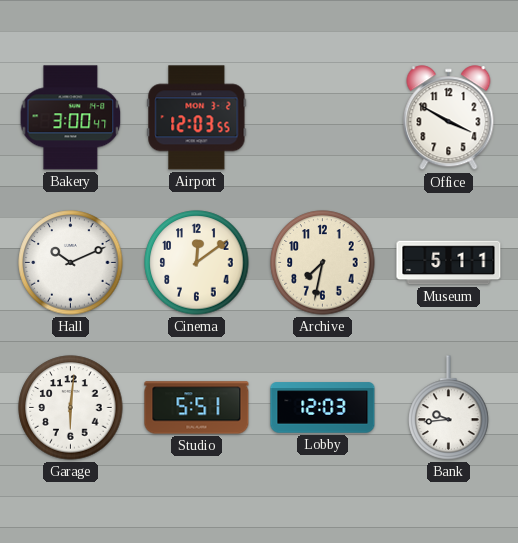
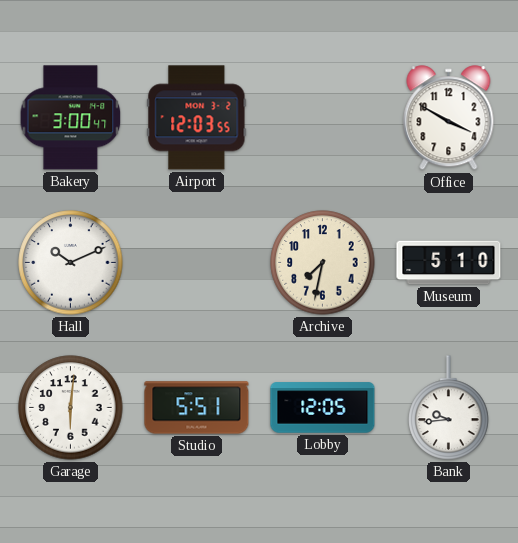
Cinema: 12:09 -> none (197, 263)
Museum: 5:11 -> 5:10 (449, 263)
Lobby: 12:03 -> 12:05 (323, 408)
